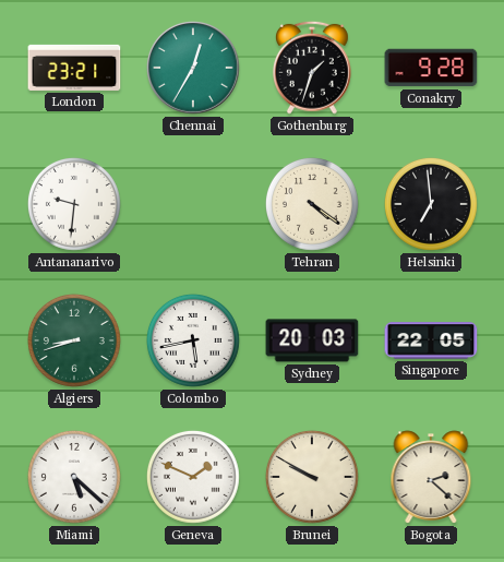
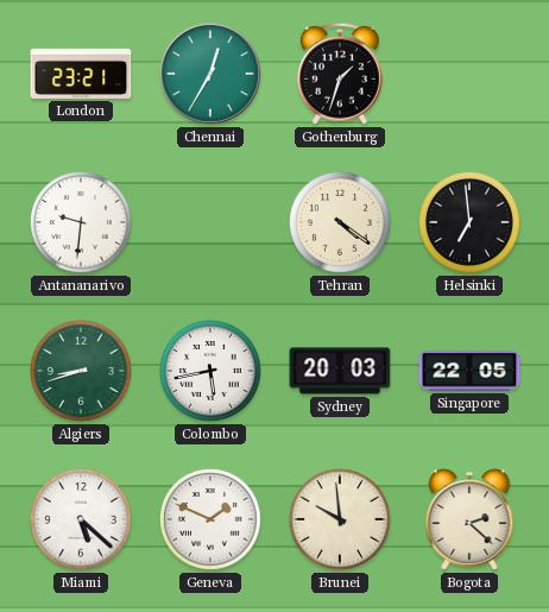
Conakry: 9:28 -> none (431, 68)
Brunei: 9:50 -> 9:59 (340, 519)
